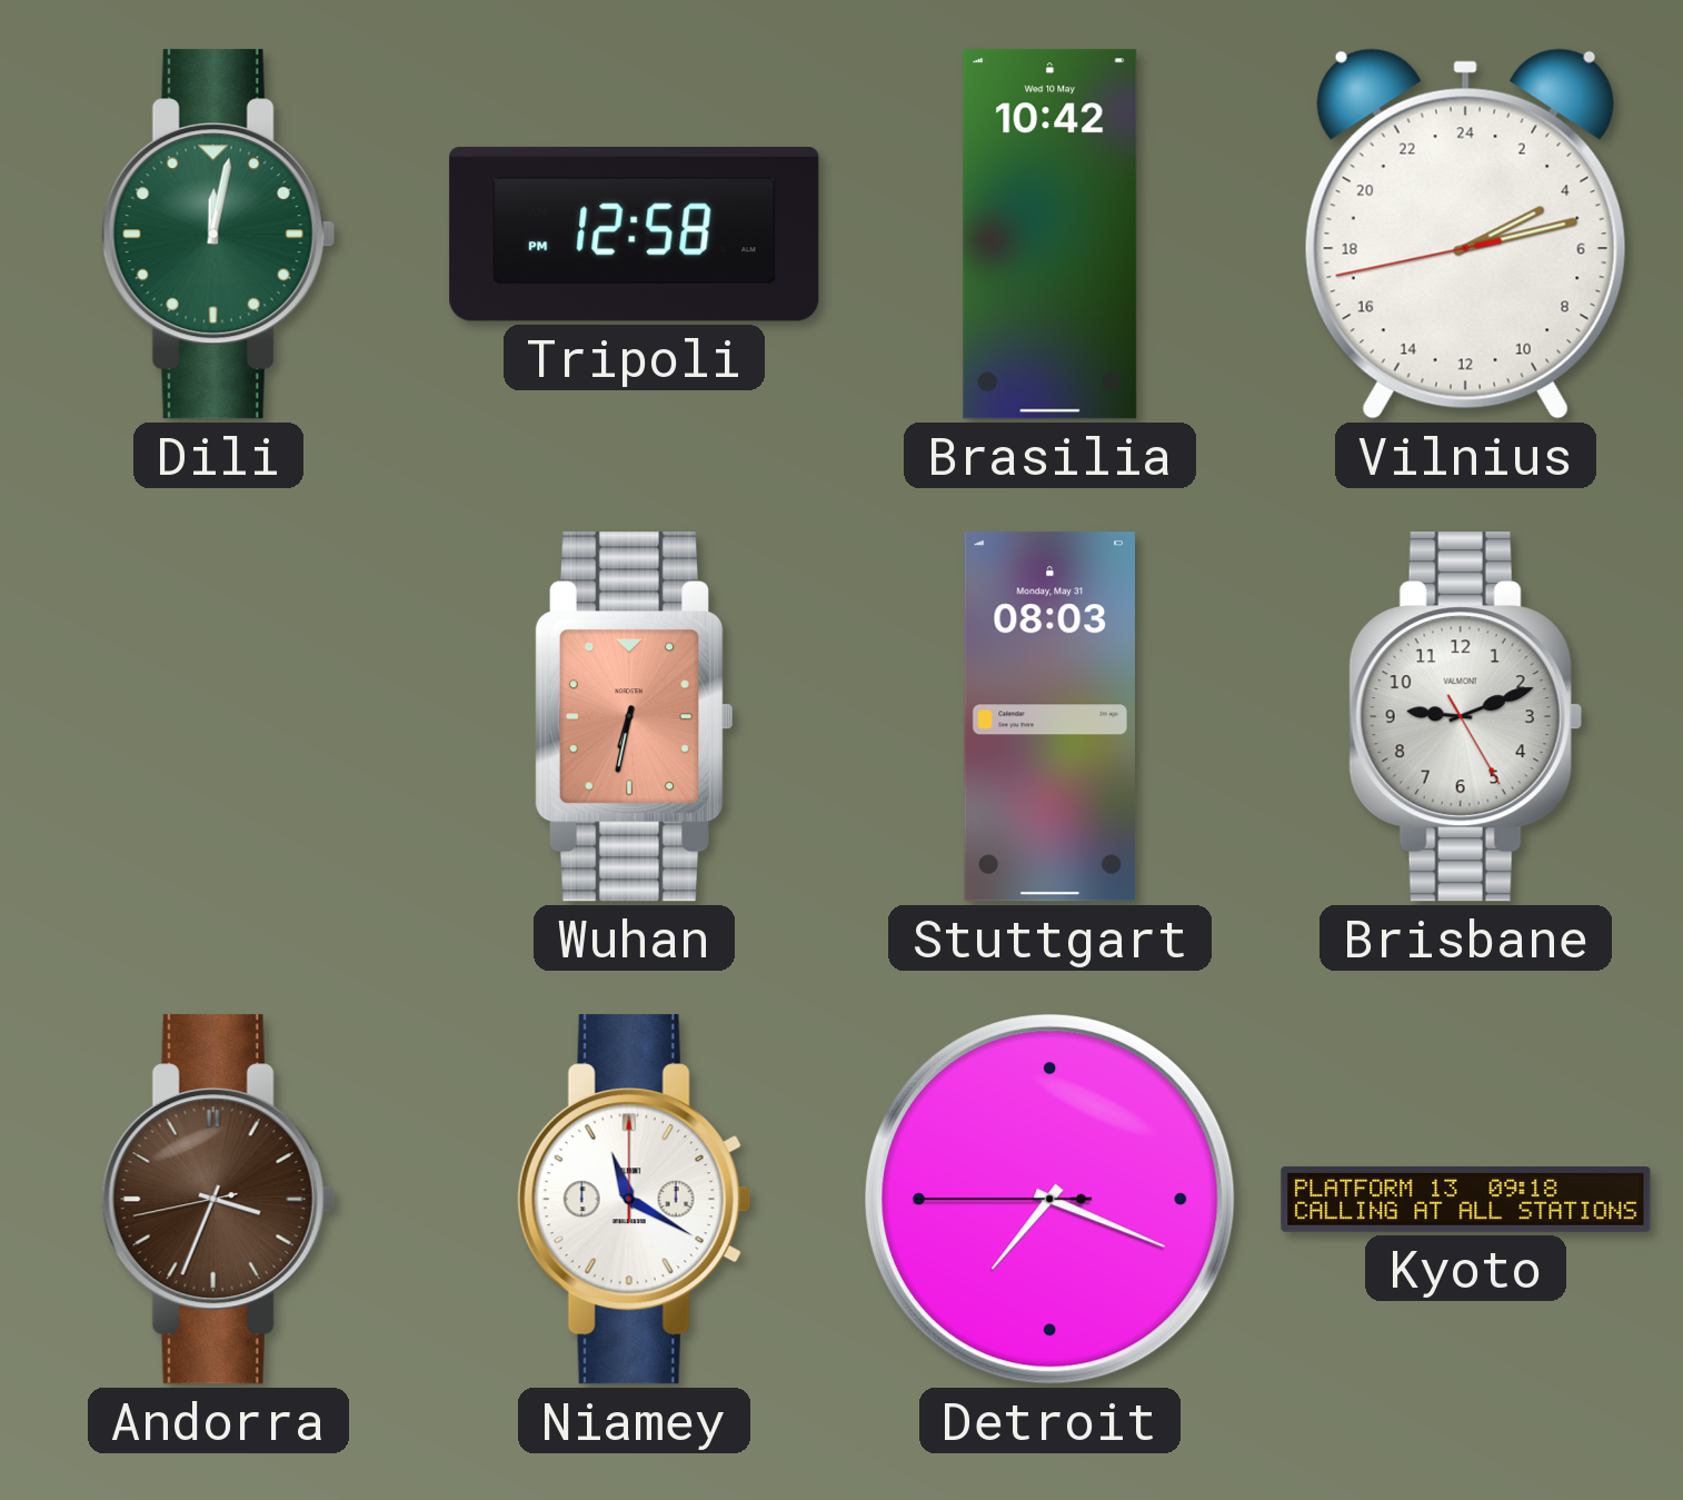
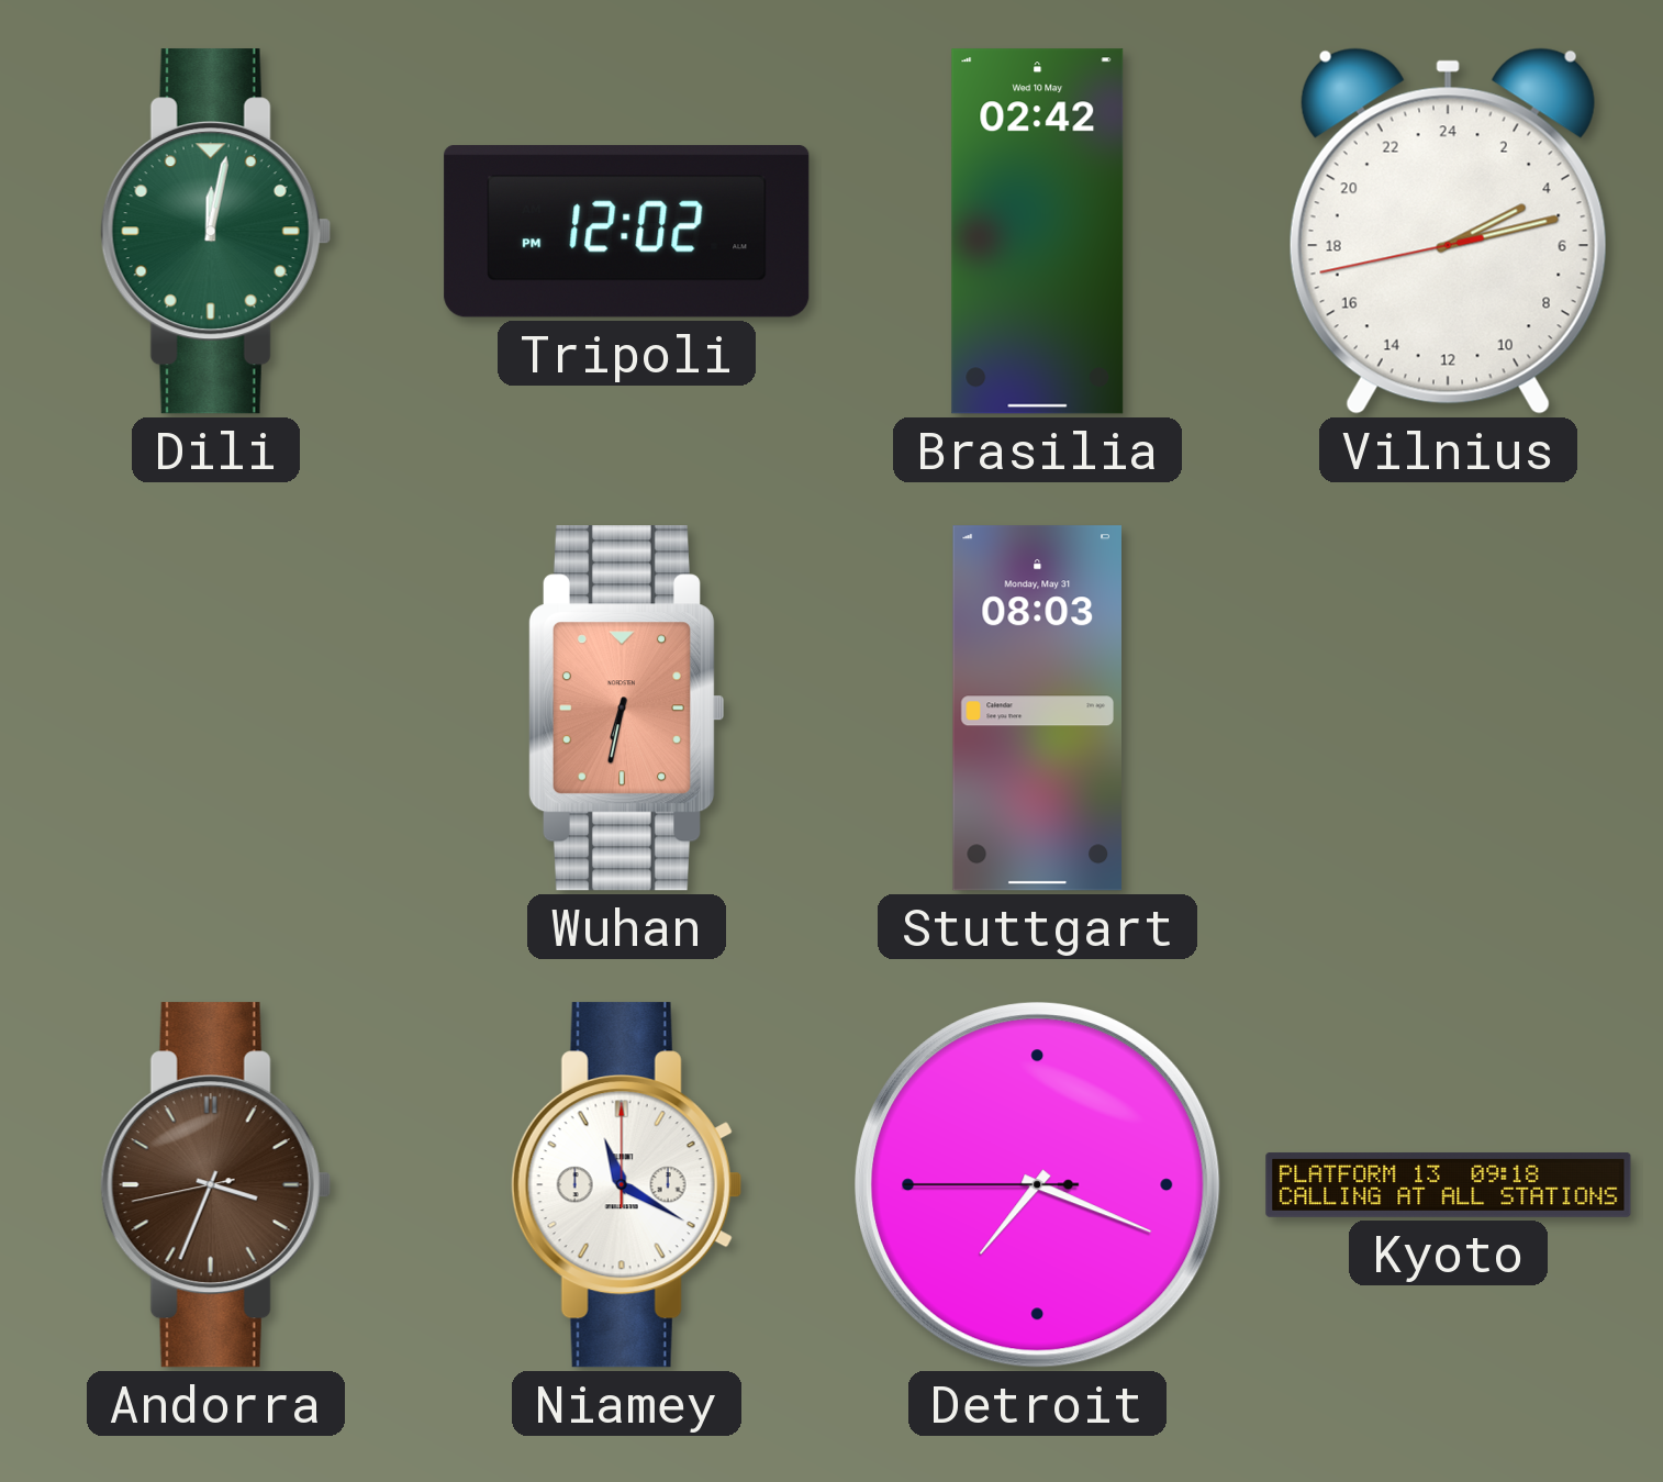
Tripoli: 12:58 -> 12:02 (627, 232)
Brasilia: 10:42 -> 02:42 (1038, 232)
Brisbane: 9:11 -> none (1465, 717)
